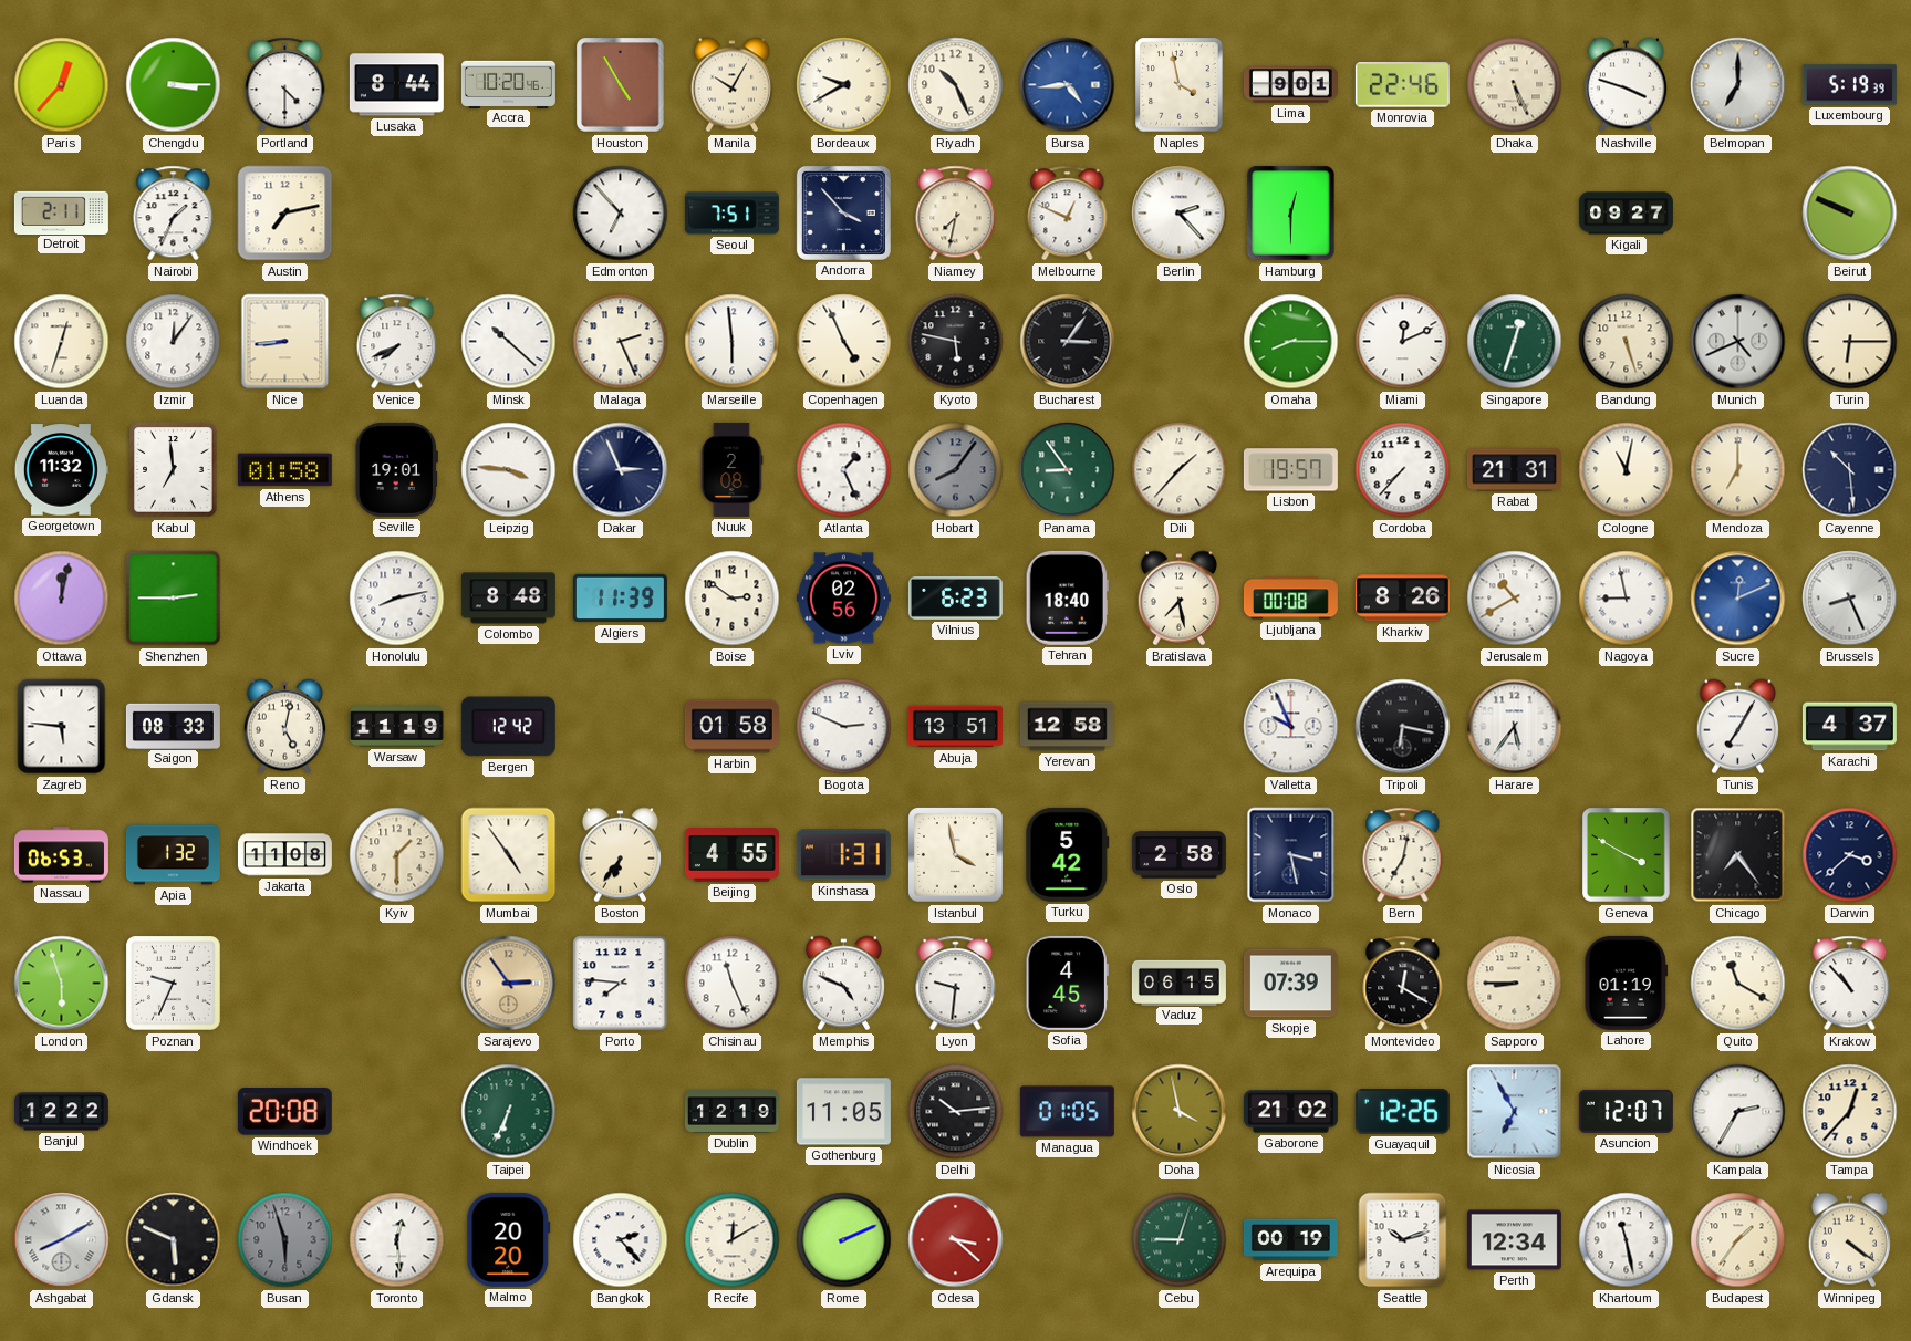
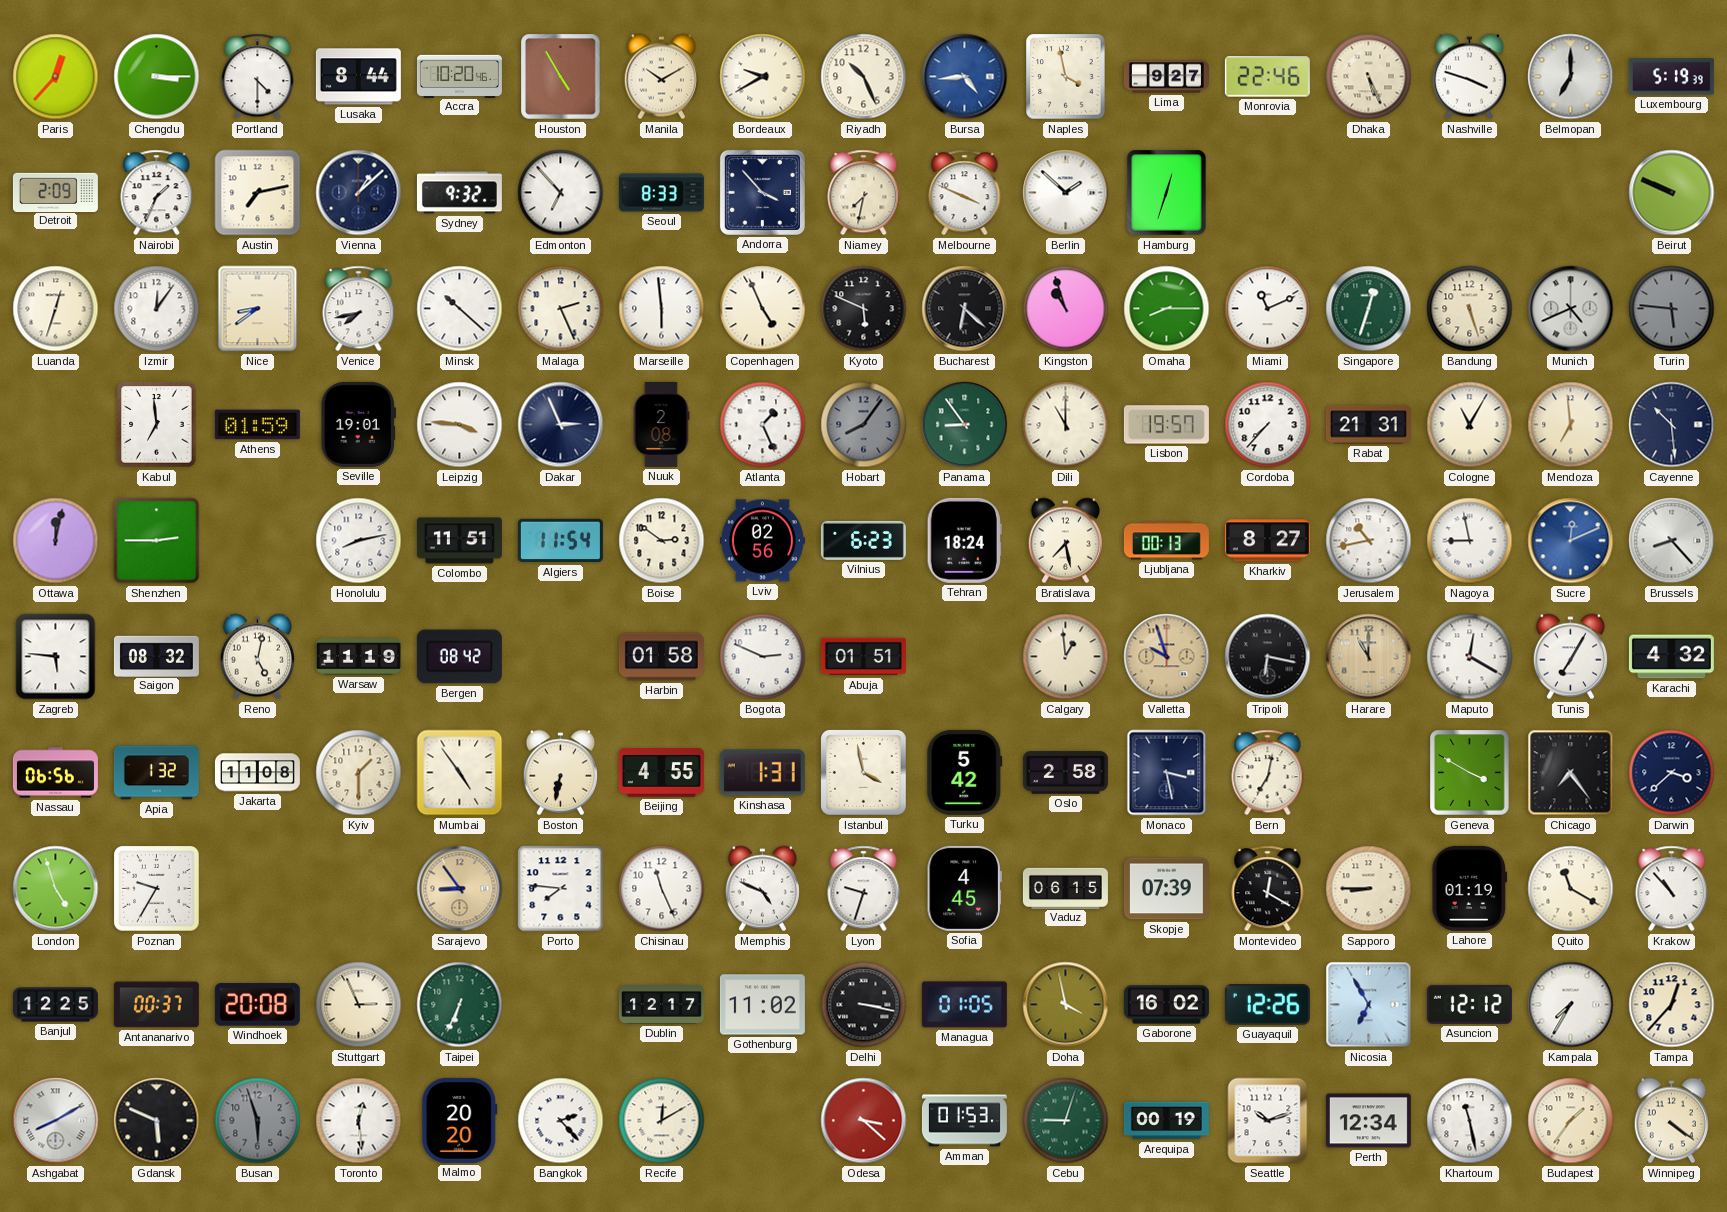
Manila: 10:05 -> 10:10 (661, 77)
Lima: 9:01 -> 9:27 (1166, 77)
Detroit: 2:11 -> 2:09 (55, 192)
Vienna: none -> 1:08 (359, 193)
Sydney: none -> 9:32 (459, 193)
Seoul: 7:51 -> 8:33 (661, 193)
Melbourne: 12:49 -> 3:49 (965, 193)
Berlin: 2:23 -> 1:52 (1066, 193)
Hamburg: 12:30 -> 12:33 (1167, 193)
Kigali: 09:27 -> none (1626, 214)
Nice: 8:44 -> 8:39 (258, 309)
Venice: 7:41 -> 7:43 (359, 309)
Kyoto: 5:47 -> 5:49 (864, 309)
Bucharest: 3:06 -> 6:22 (965, 309)
Kingston: none -> 10:57 (1066, 309)
Miami: 12:11 -> 11:11 (1268, 309)
Turin: 6:15 -> 5:46 (1672, 309)
Turin dial: cream -> grey (1672, 309)
Georgetown: 11:32 -> none (61, 470)
Athens: 01:58 -> 01:59 (257, 425)
Dili: 1:37 -> 11:00 (1066, 425)
Cologne: 11:02 -> 11:05 (1470, 425)
Mendoza: 7:00 -> 6:59 (1571, 425)
Colombo: 8:48 -> 11:51 (459, 541)
Algiers: 11:39 -> 11:54 (560, 541)
Tehran: 18:40 -> 18:24 (964, 540)
Ljubljana: 00:08 -> 00:13 (1166, 541)
Kharkiv: 8:26 -> 8:27 (1267, 541)
Jerusalem: 10:40 -> 10:43 (1369, 541)
Brussels: 8:26 -> 8:23 (1672, 541)
Saigon: 08:33 -> 08:32 (156, 656)
Bergen: 12:42 -> 08:42 (459, 657)
Abuja: 13:51 -> 01:51 (863, 657)
Yerevan: 12:58 -> none (1067, 727)
Calgary: none -> 12:59 (1066, 657)
Valletta: 9:56 -> 9:57 (1167, 657)
Valletta dial: white -> champagne (1167, 657)
Harare: 5:36 -> 11:00 (1369, 657)
Harare dial: white -> champagne (1369, 657)
Maputo: none -> 12:20 (1470, 657)
Karachi: 4:37 -> 4:32 (1671, 657)
Nassau: 06:53 -> 06:56 (55, 773)
Boston: 6:36 -> 6:32 (560, 773)
London: 5:57 -> 4:57 (56, 889)
Poznan: 9:34 -> 9:35 (157, 889)
Sarajevo: 2:54 -> 8:54 (460, 889)
Lyon: 9:31 -> 9:33 (864, 889)
Banjul: 12:22 -> 12:25 (55, 1005)
Antananarivo: none -> 00:37 (156, 1005)
Stuttgart: none -> 2:56 (359, 1005)
Dublin: 12:19 -> 12:17 (661, 1005)
Gothenburg: 11:05 -> 11:02 (762, 1005)
Delhi: 10:14 -> 3:17 (864, 1005)
Gaborone: 21:02 -> 16:02 (1166, 1005)
Asuncion: 12:07 -> 12:12 (1469, 1004)
Kampala: 2:35 -> 7:35 (1571, 1005)
Rome: 2:11 -> none (844, 1240)
Amman: none -> 01:53 (964, 1121)
